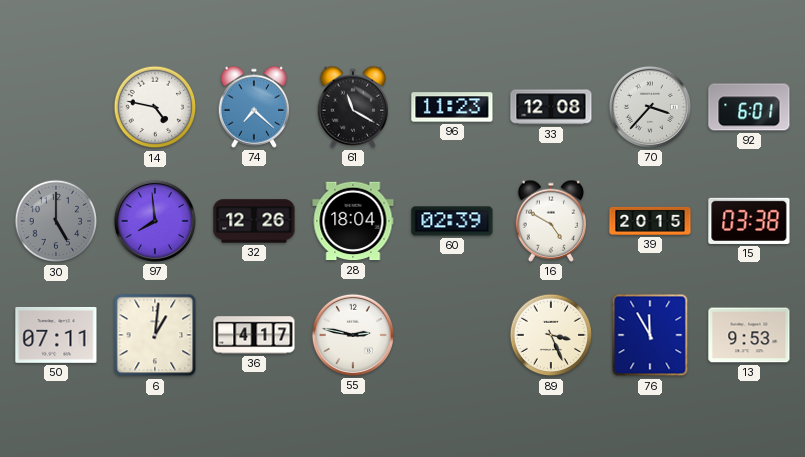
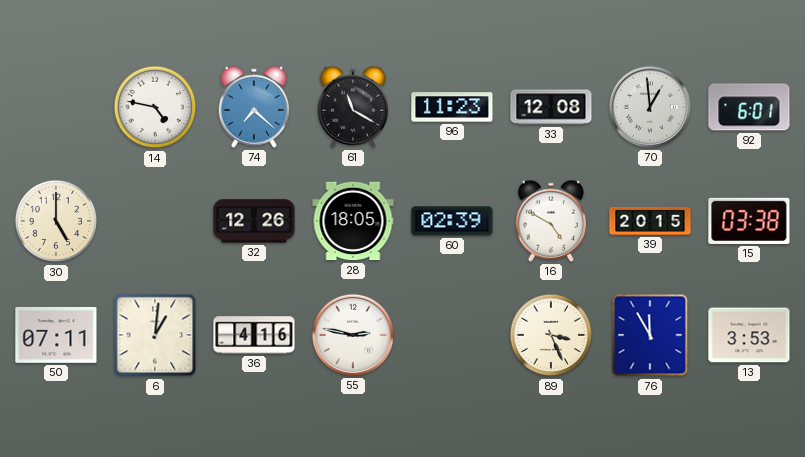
70: 3:37 -> 12:59 (650, 107)
30 dial: grey -> cream (56, 221)
97: 7:59 -> none (155, 221)
28: 18:04 -> 18:05 (353, 221)
36: 4:17 -> 4:16 (254, 335)
13: 9:53 -> 3:53 (749, 335)
